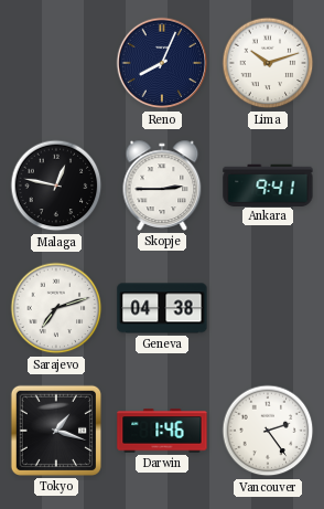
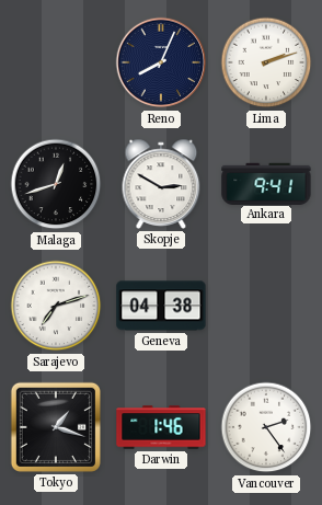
Lima: 10:12 -> 2:12 (266, 62)
Malaga: 12:47 -> 12:42 (56, 184)
Skopje: 2:45 -> 2:50 (161, 184)
